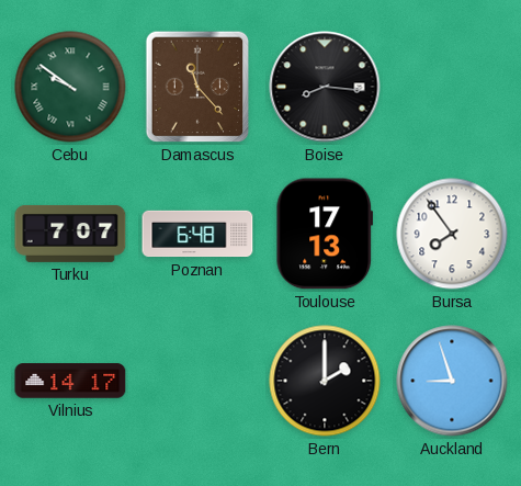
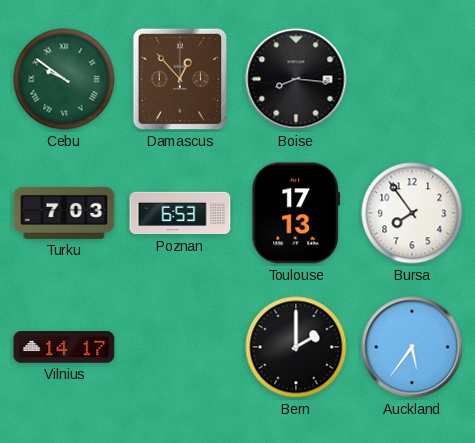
Damascus: 11:23 -> 12:53 (180, 79)
Turku: 7:07 -> 7:03 (64, 213)
Poznan: 6:48 -> 6:53 (180, 213)
Auckland: 8:57 -> 5:36 (412, 347)
